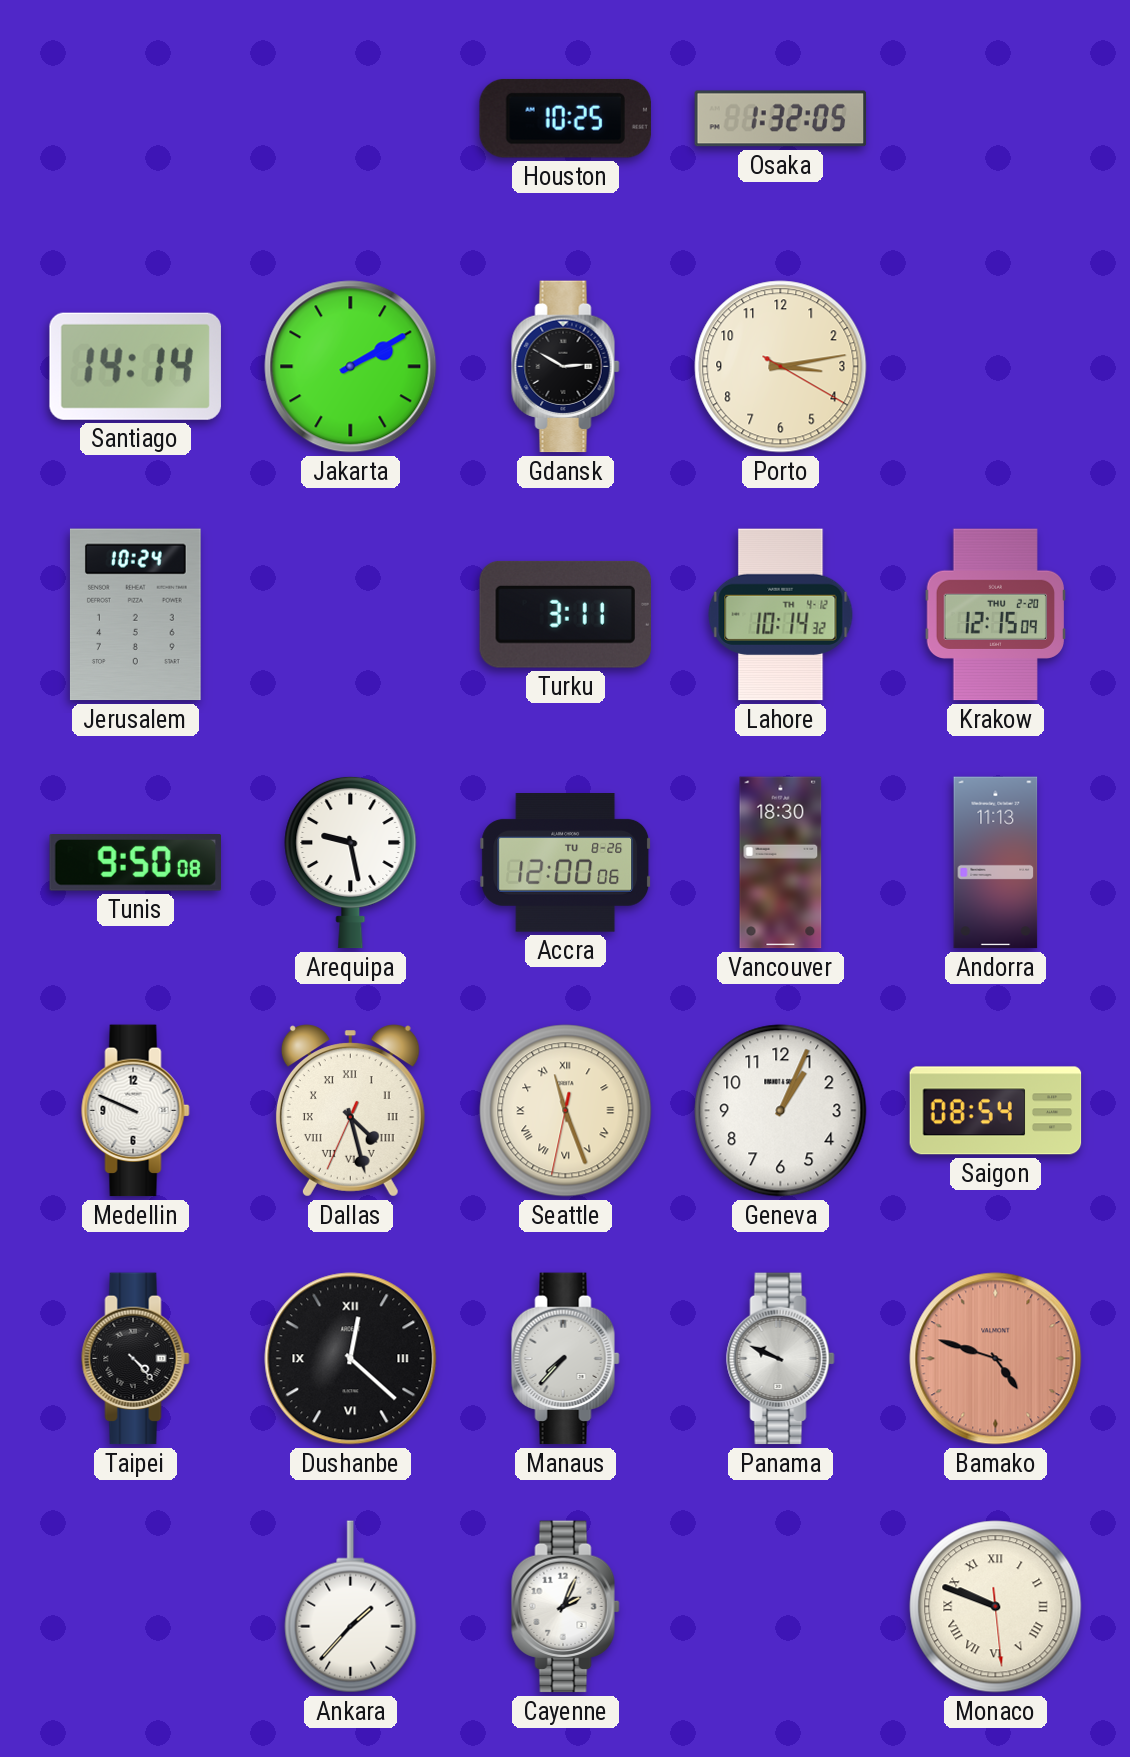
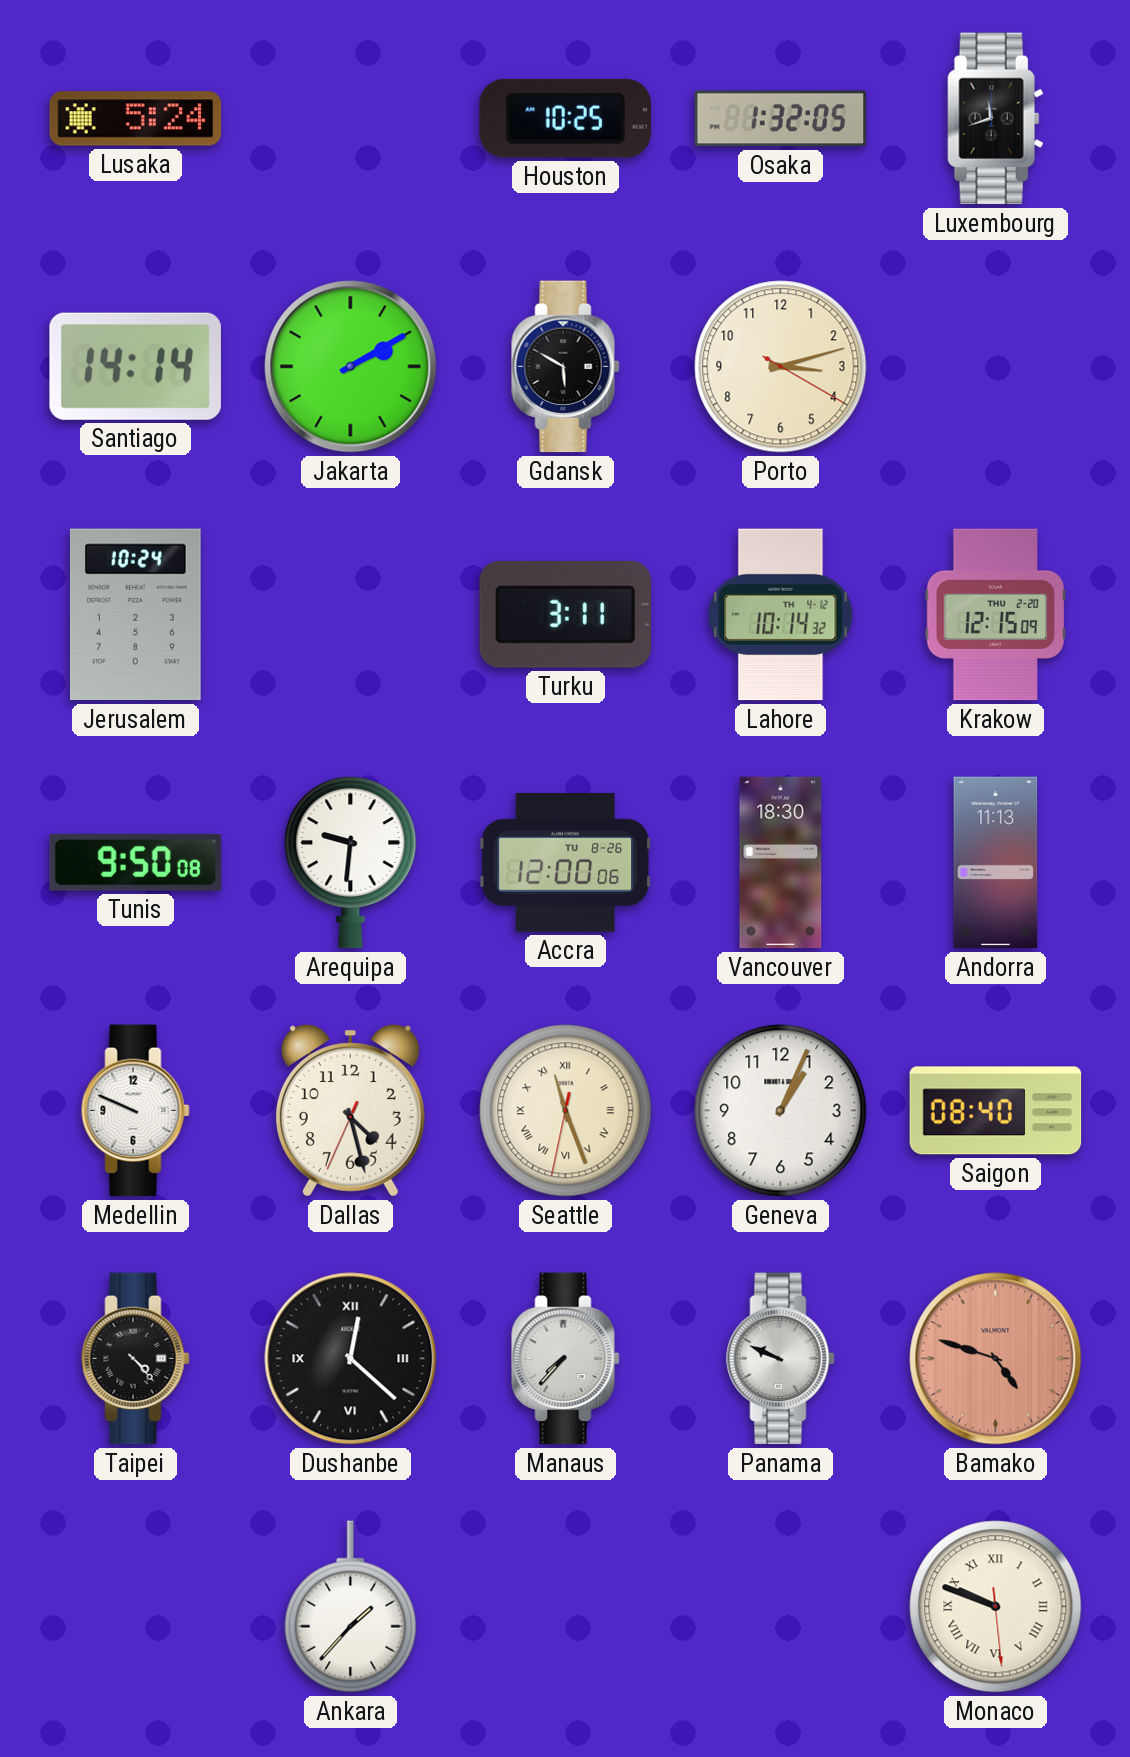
Lusaka: none -> 5:24 (136, 119)
Luxembourg: none -> 11:42 (996, 119)
Gdansk: 2:50 -> 5:50 (566, 367)
Porto: 3:13 -> 3:12 (781, 367)
Arequipa: 9:28 -> 9:31 (351, 862)
Dallas numerals: Roman -> Arabic (350, 1111)
Saigon: 08:54 -> 08:40 (996, 1111)
Cayenne: 2:04 -> none (566, 1607)
